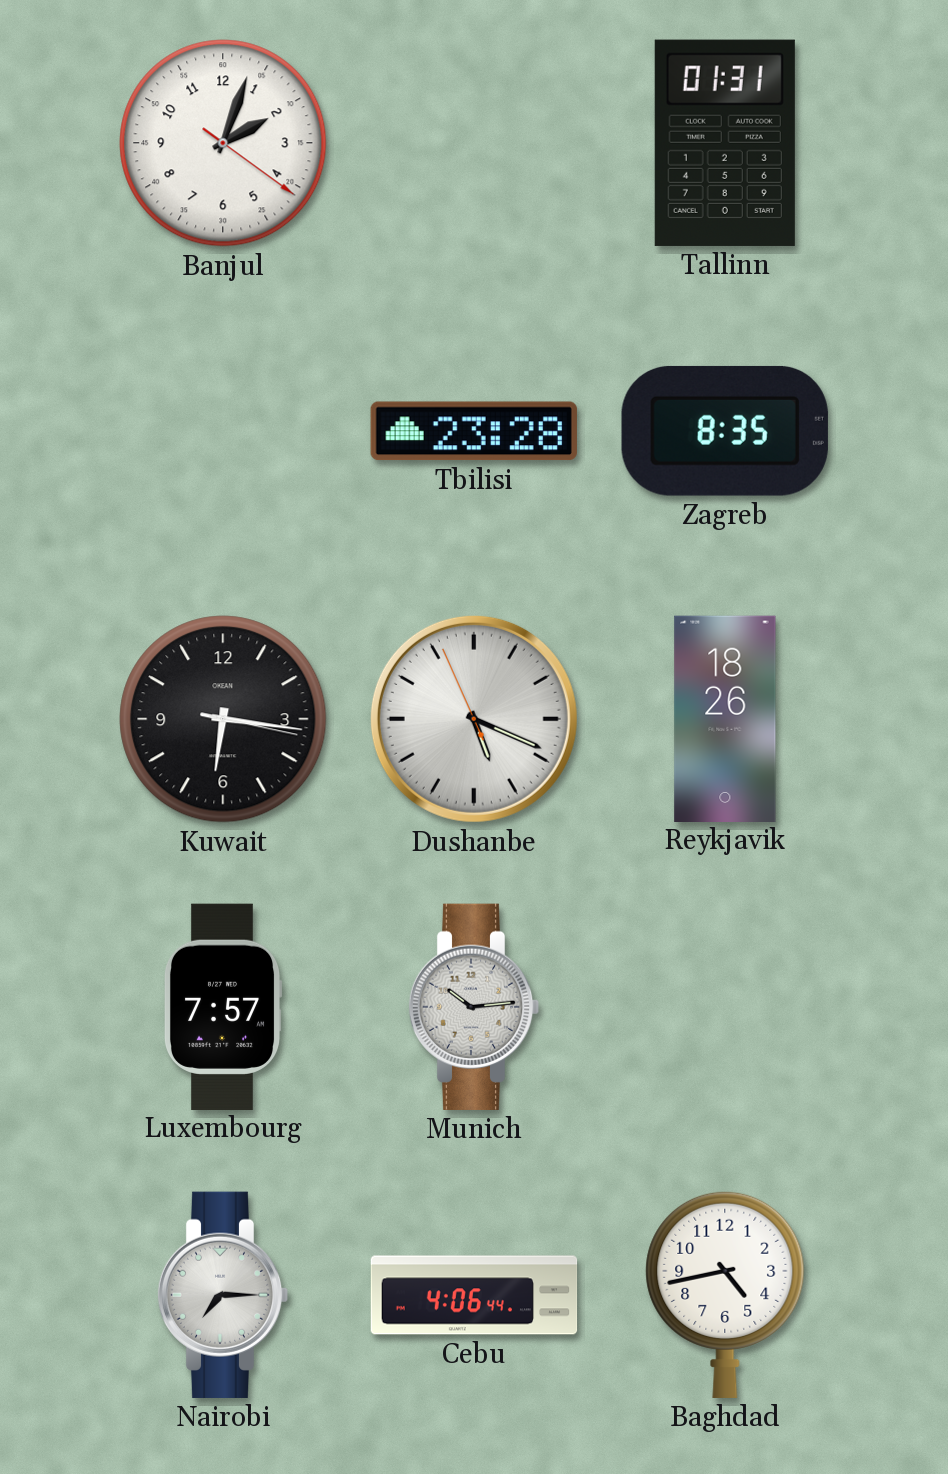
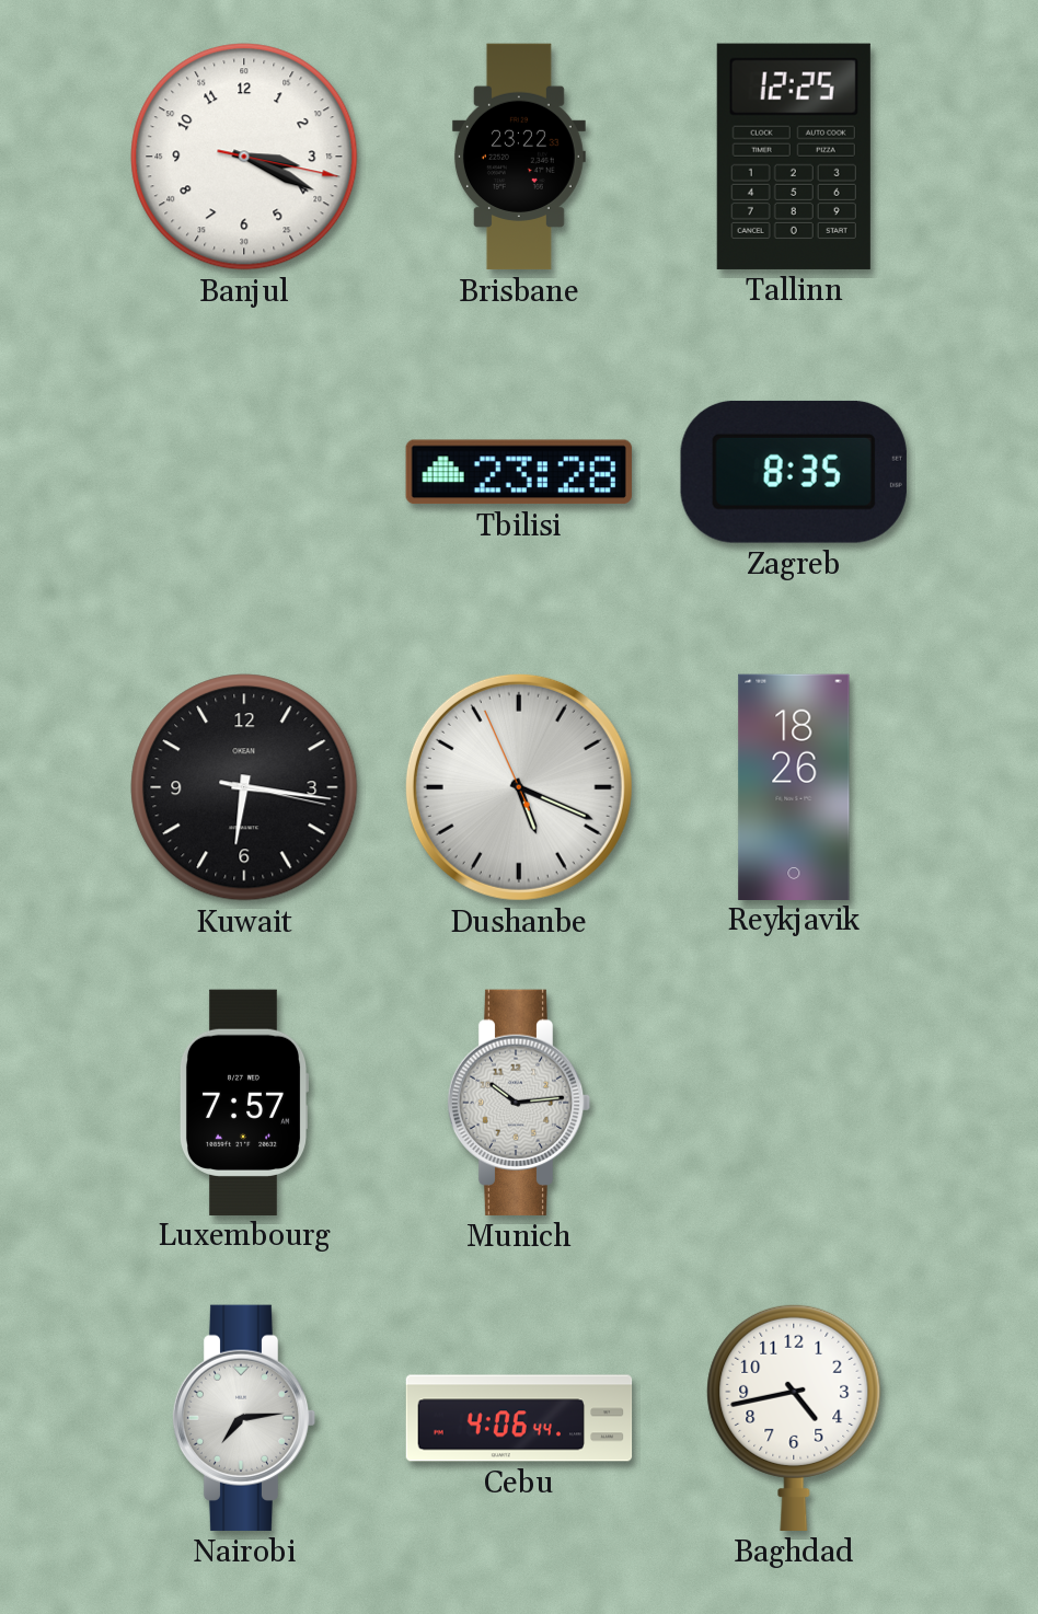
Banjul: 2:03 -> 3:19 (244, 157)
Brisbane: none -> 23:22 (519, 157)
Tallinn: 01:31 -> 12:25 (794, 157)
Nairobi: 7:15 -> 7:14 (244, 1418)
